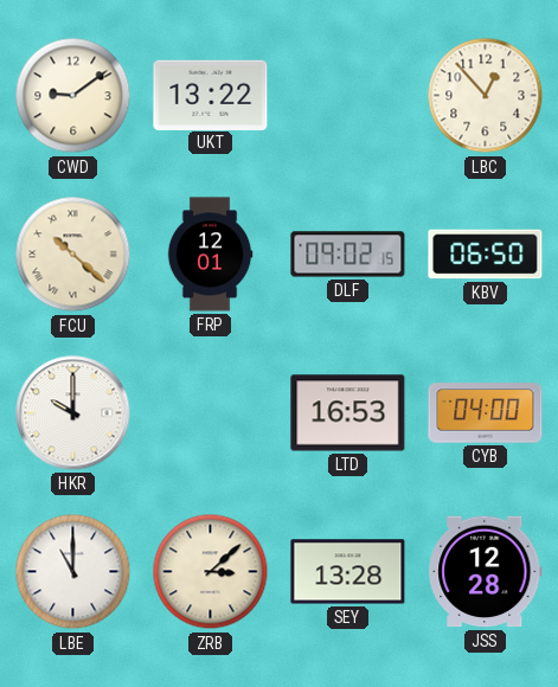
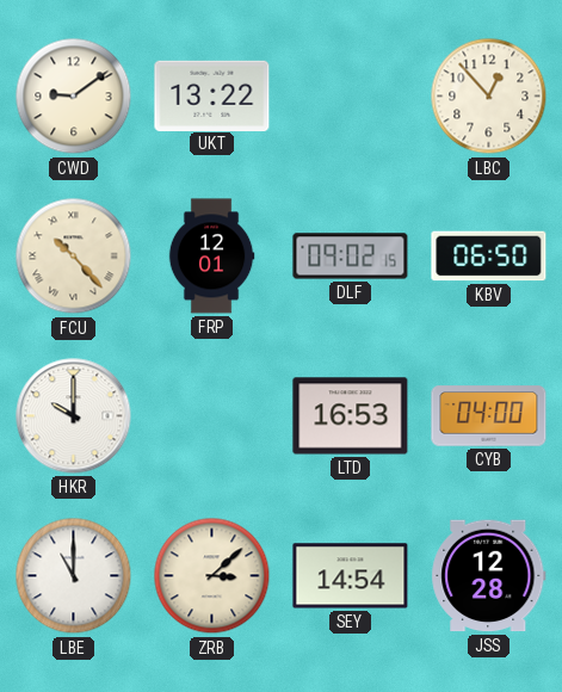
FCU: 10:22 -> 10:23 (74, 257)
SEY: 13:28 -> 14:54 (351, 576)
